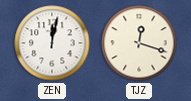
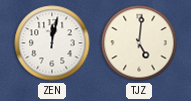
TJZ: 12:18 -> 5:01 (139, 43)
